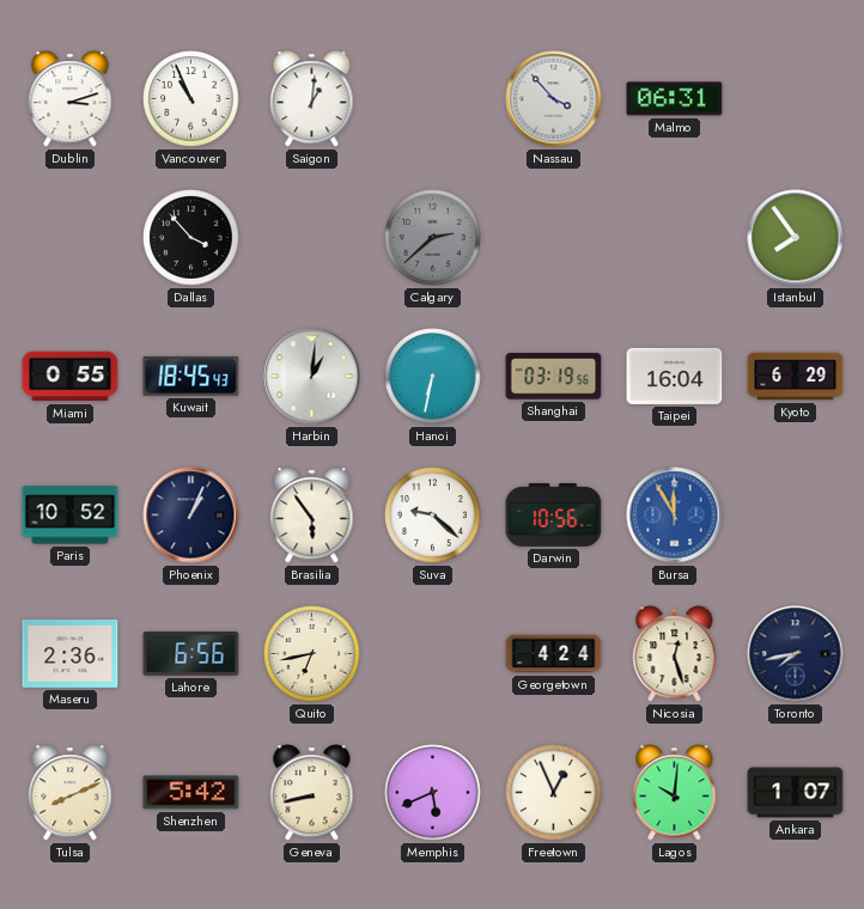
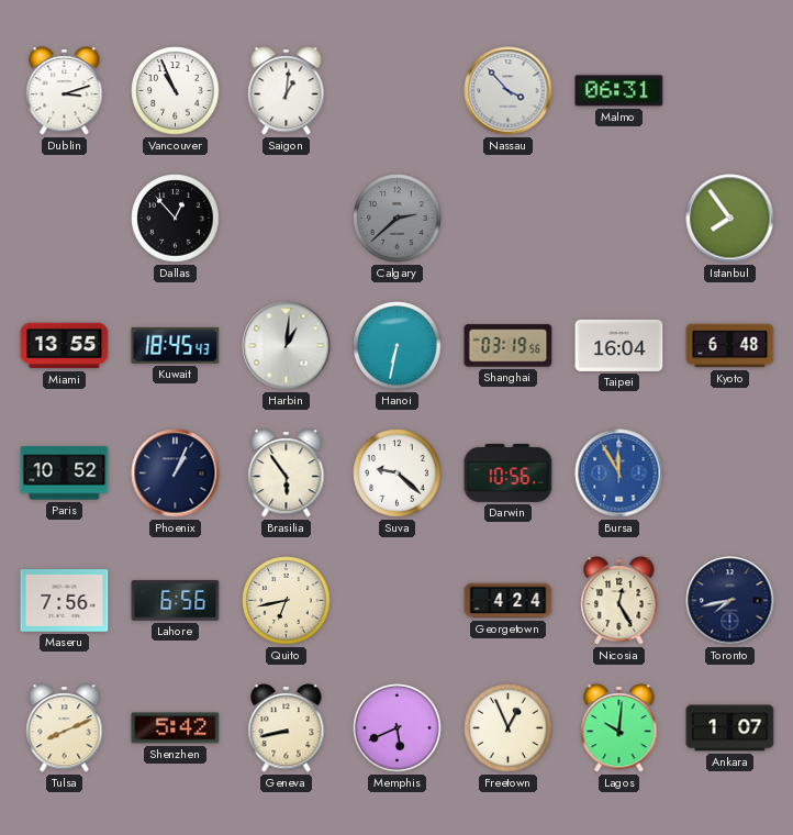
Dallas: 3:53 -> 12:53 (176, 219)
Miami: 0:55 -> 13:55 (65, 346)
Kyoto: 6:29 -> 6:48 (730, 346)
Maseru: 2:36 -> 7:56 (65, 601)
Nicosia: 12:27 -> 12:25 (619, 601)
